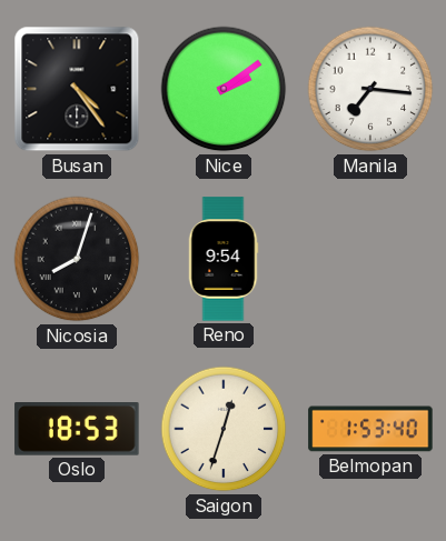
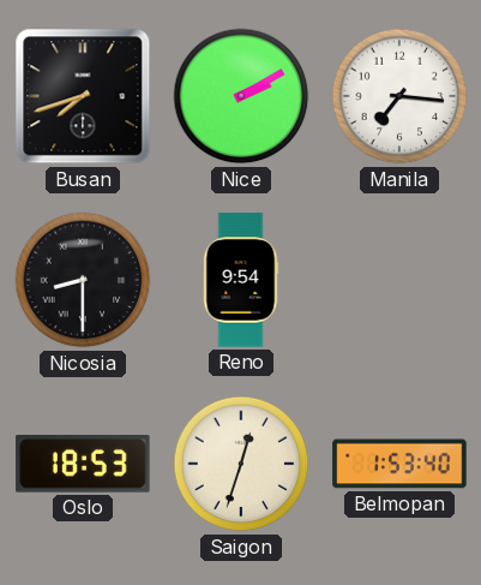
Busan: 4:24 -> 7:42 (83, 96)
Nice: 2:09 -> 2:10 (241, 96)
Nicosia: 8:03 -> 8:30 (83, 280)
